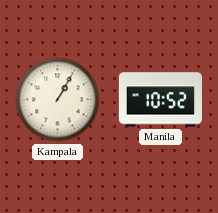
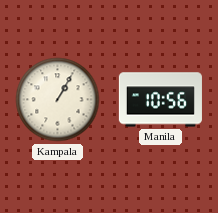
Manila: 10:52 -> 10:56 (160, 100)
